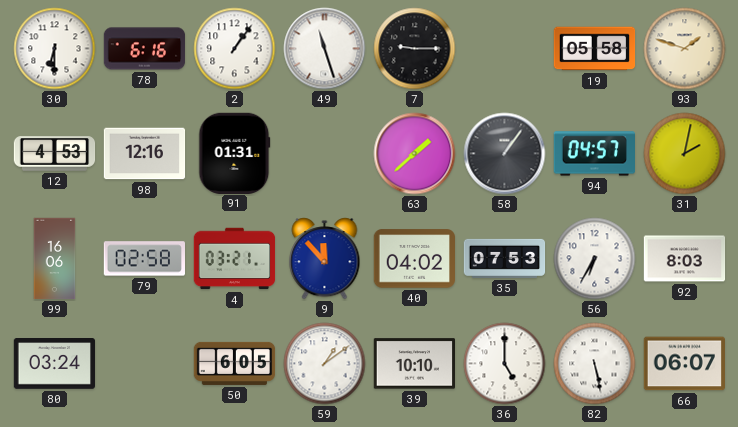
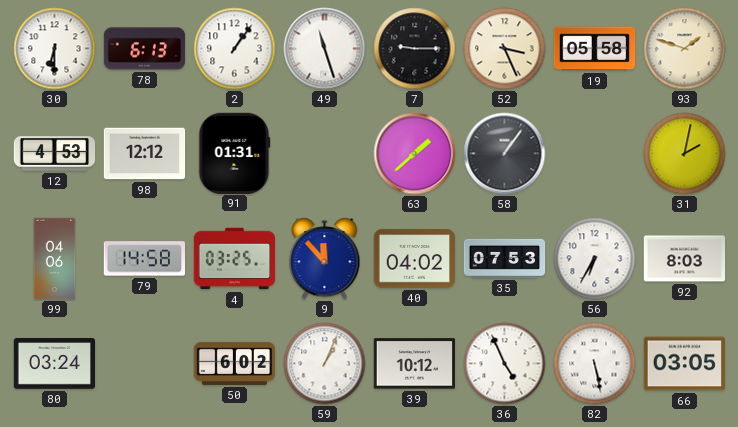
78: 6:16 -> 6:13 (145, 49)
52: none -> 3:26 (505, 49)
98: 12:16 -> 12:12 (145, 154)
94: 04:57 -> none (594, 154)
99: 16:06 -> 04:06 (55, 259)
79: 02:58 -> 14:58 (144, 259)
4: 03:21 -> 03:25 (235, 259)
50: 6:05 -> 6:02 (235, 363)
59: 1:09 -> 1:04 (325, 364)
39: 10:10 -> 10:12 (414, 364)
36: 5:00 -> 4:56 (505, 364)
66: 06:07 -> 03:05 (684, 364)
